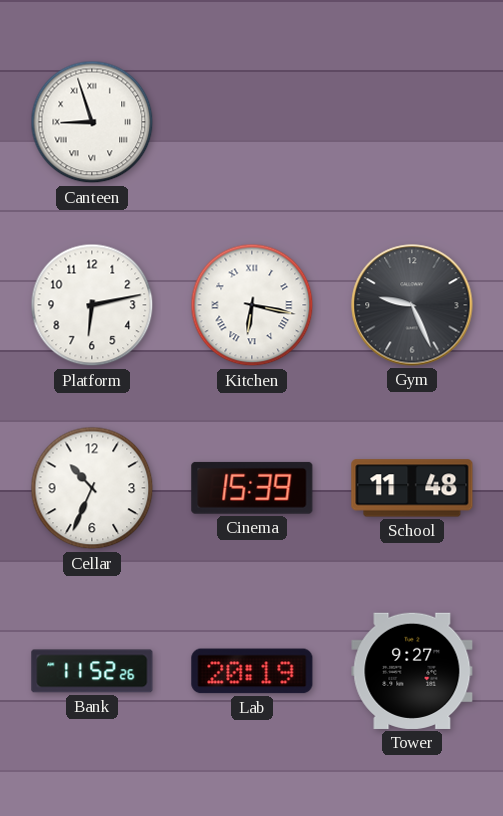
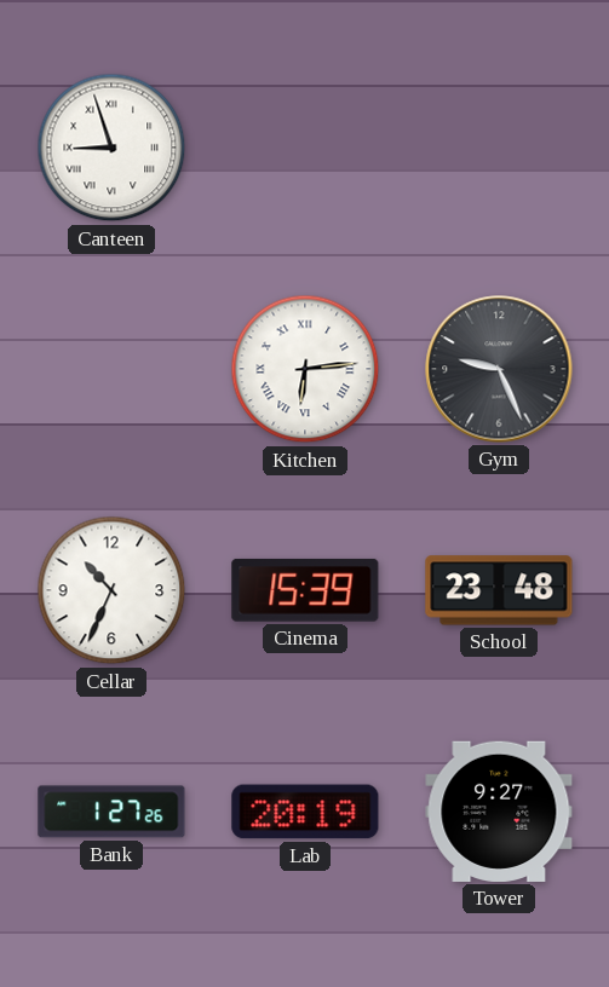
Platform: 6:13 -> none (92, 305)
Kitchen: 6:17 -> 6:14 (305, 369)
School: 11:48 -> 23:48 (499, 590)
Bank: 11:52 -> 1:27 (111, 812)
